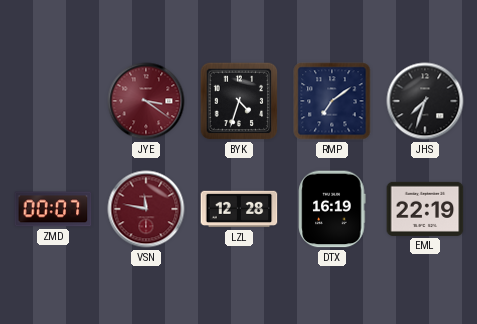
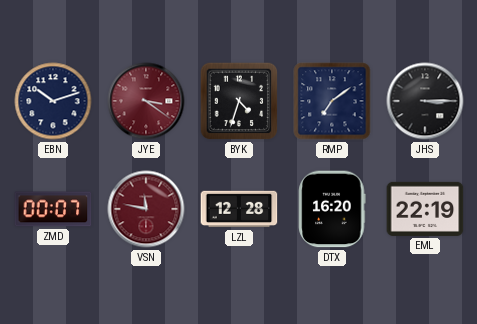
EBN: none -> 10:12 (53, 101)
JHS: 7:33 -> 3:15 (425, 101)
DTX: 16:19 -> 16:20 (332, 209)
